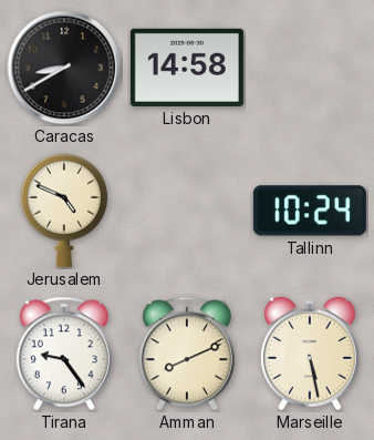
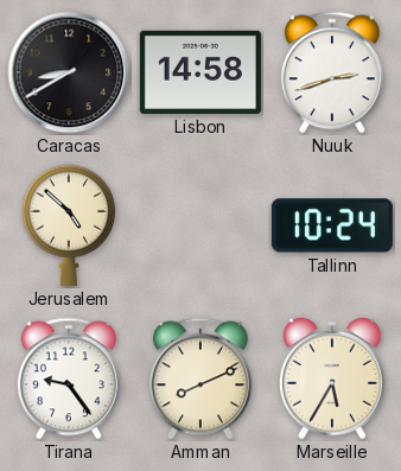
Nuuk: none -> 2:42 (332, 72)
Jerusalem: 4:49 -> 4:52 (69, 225)
Marseille: 5:28 -> 5:35 (333, 378)
